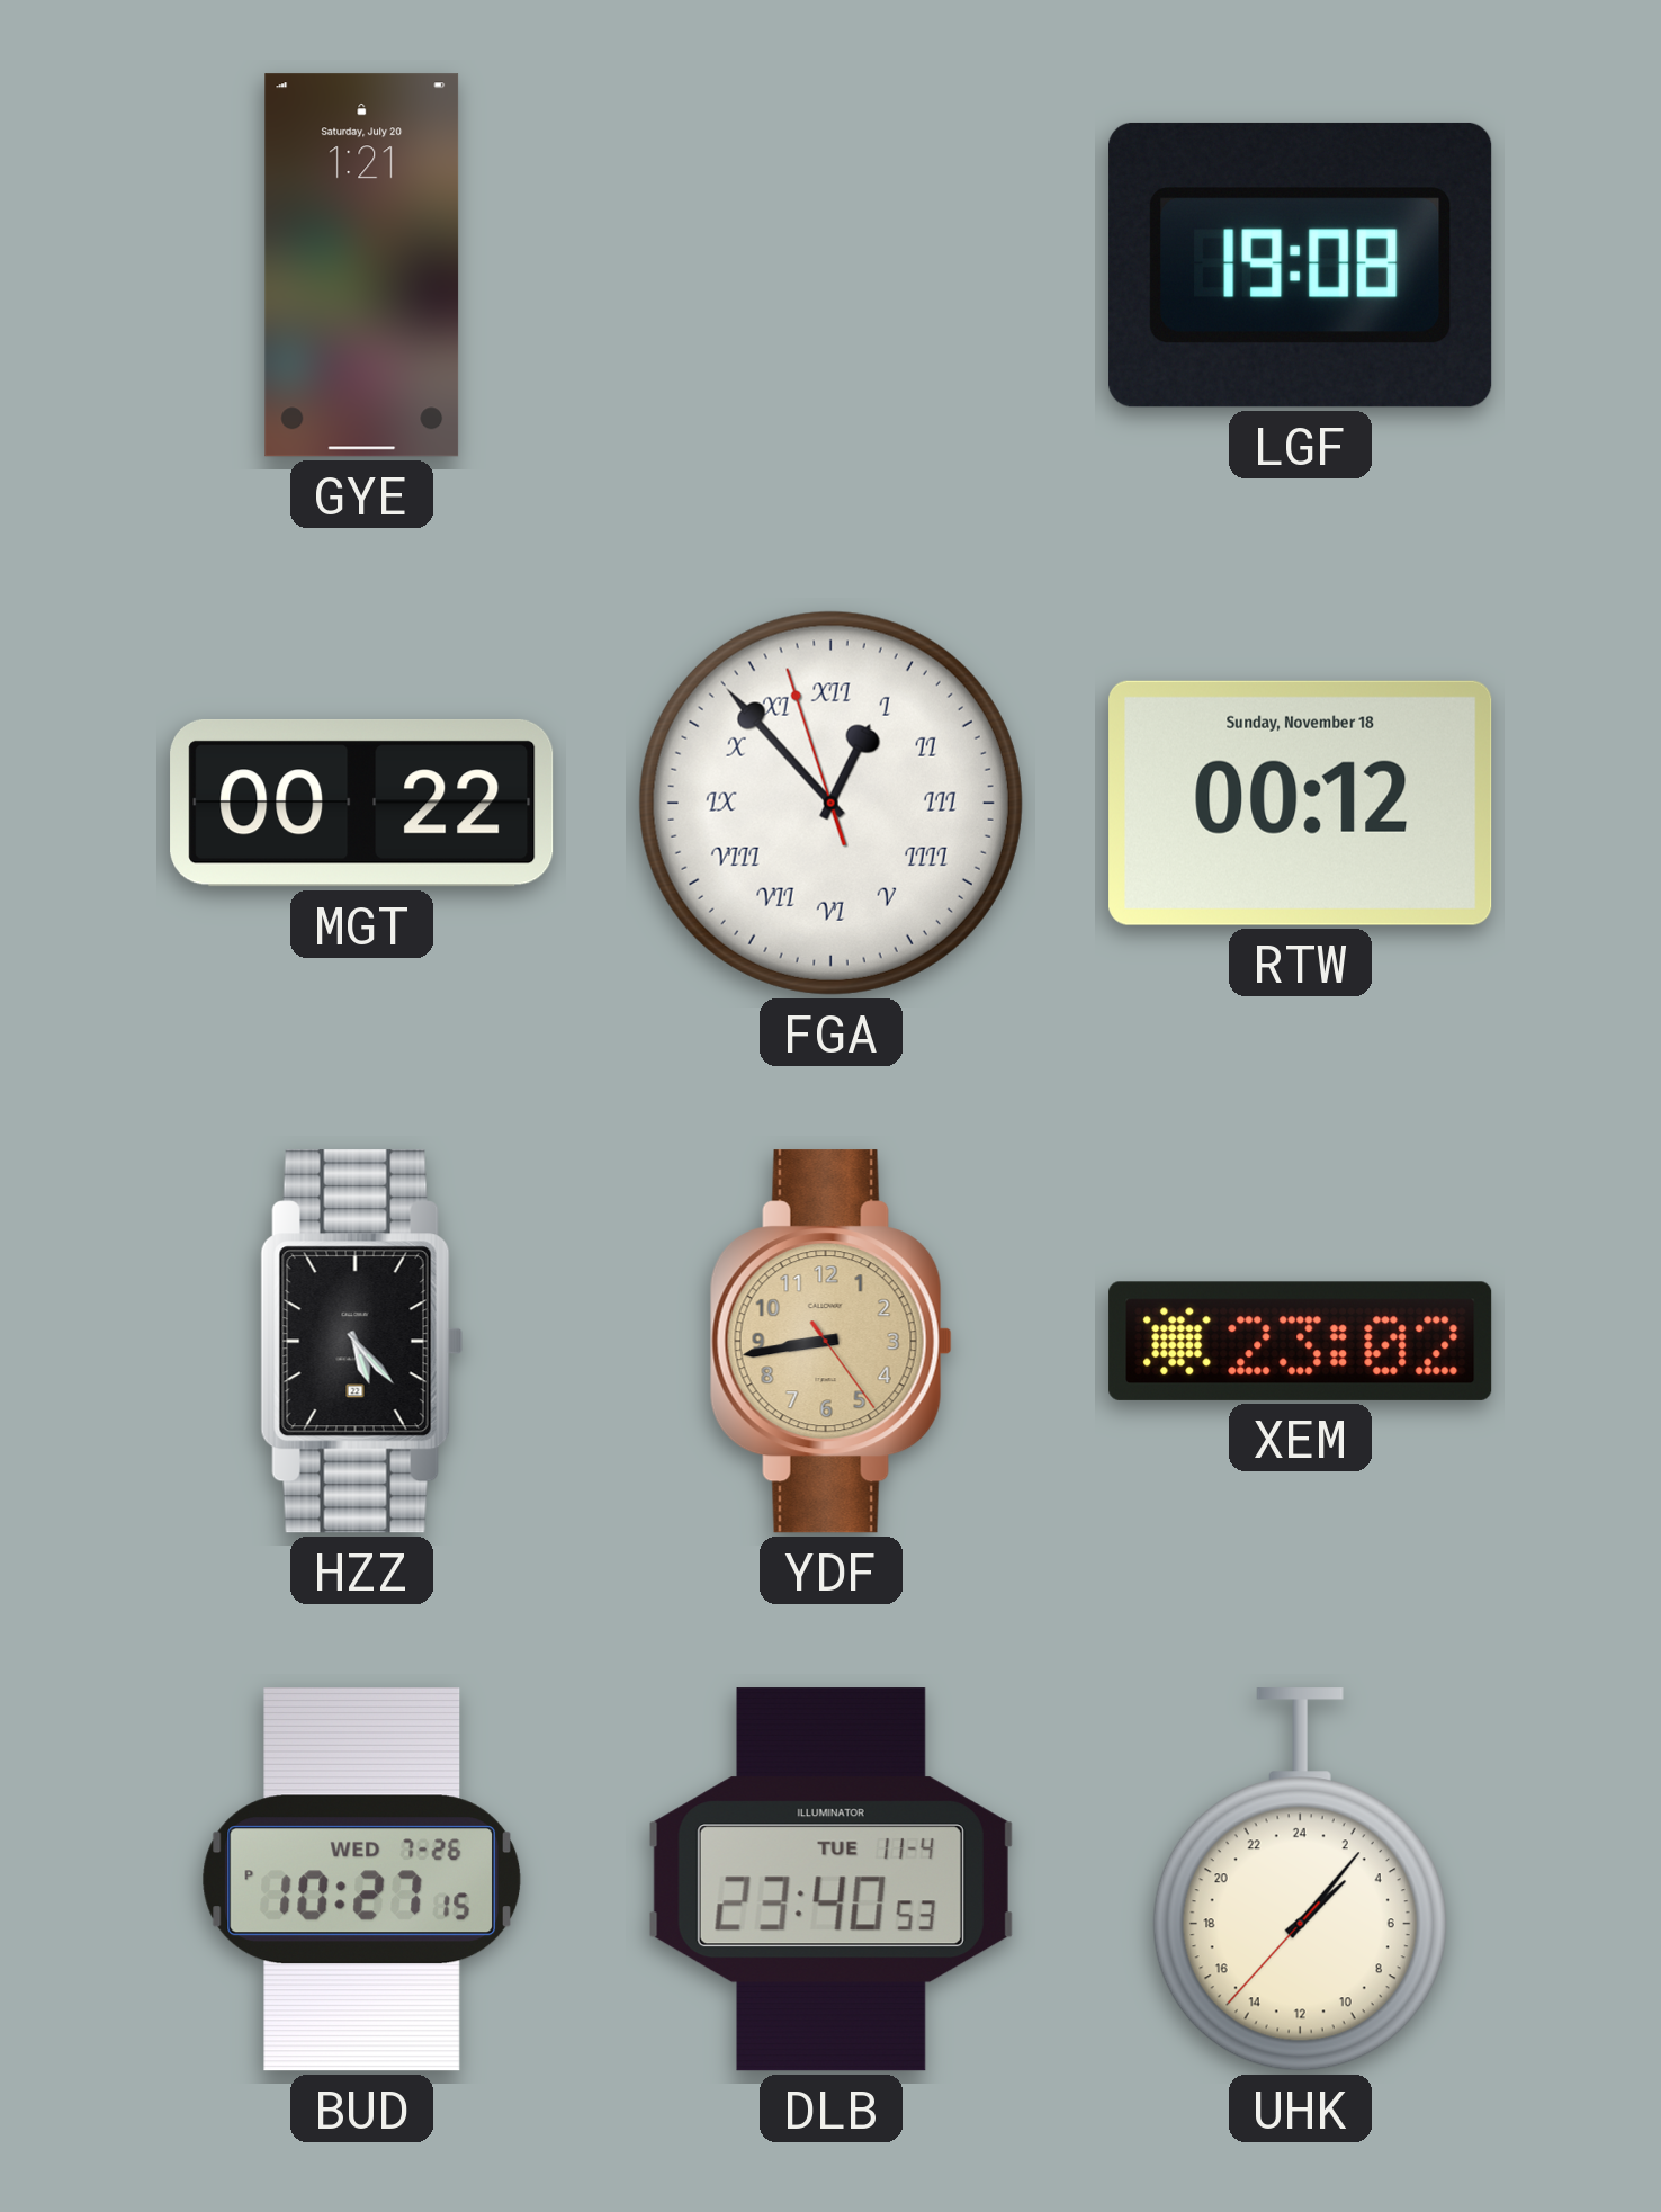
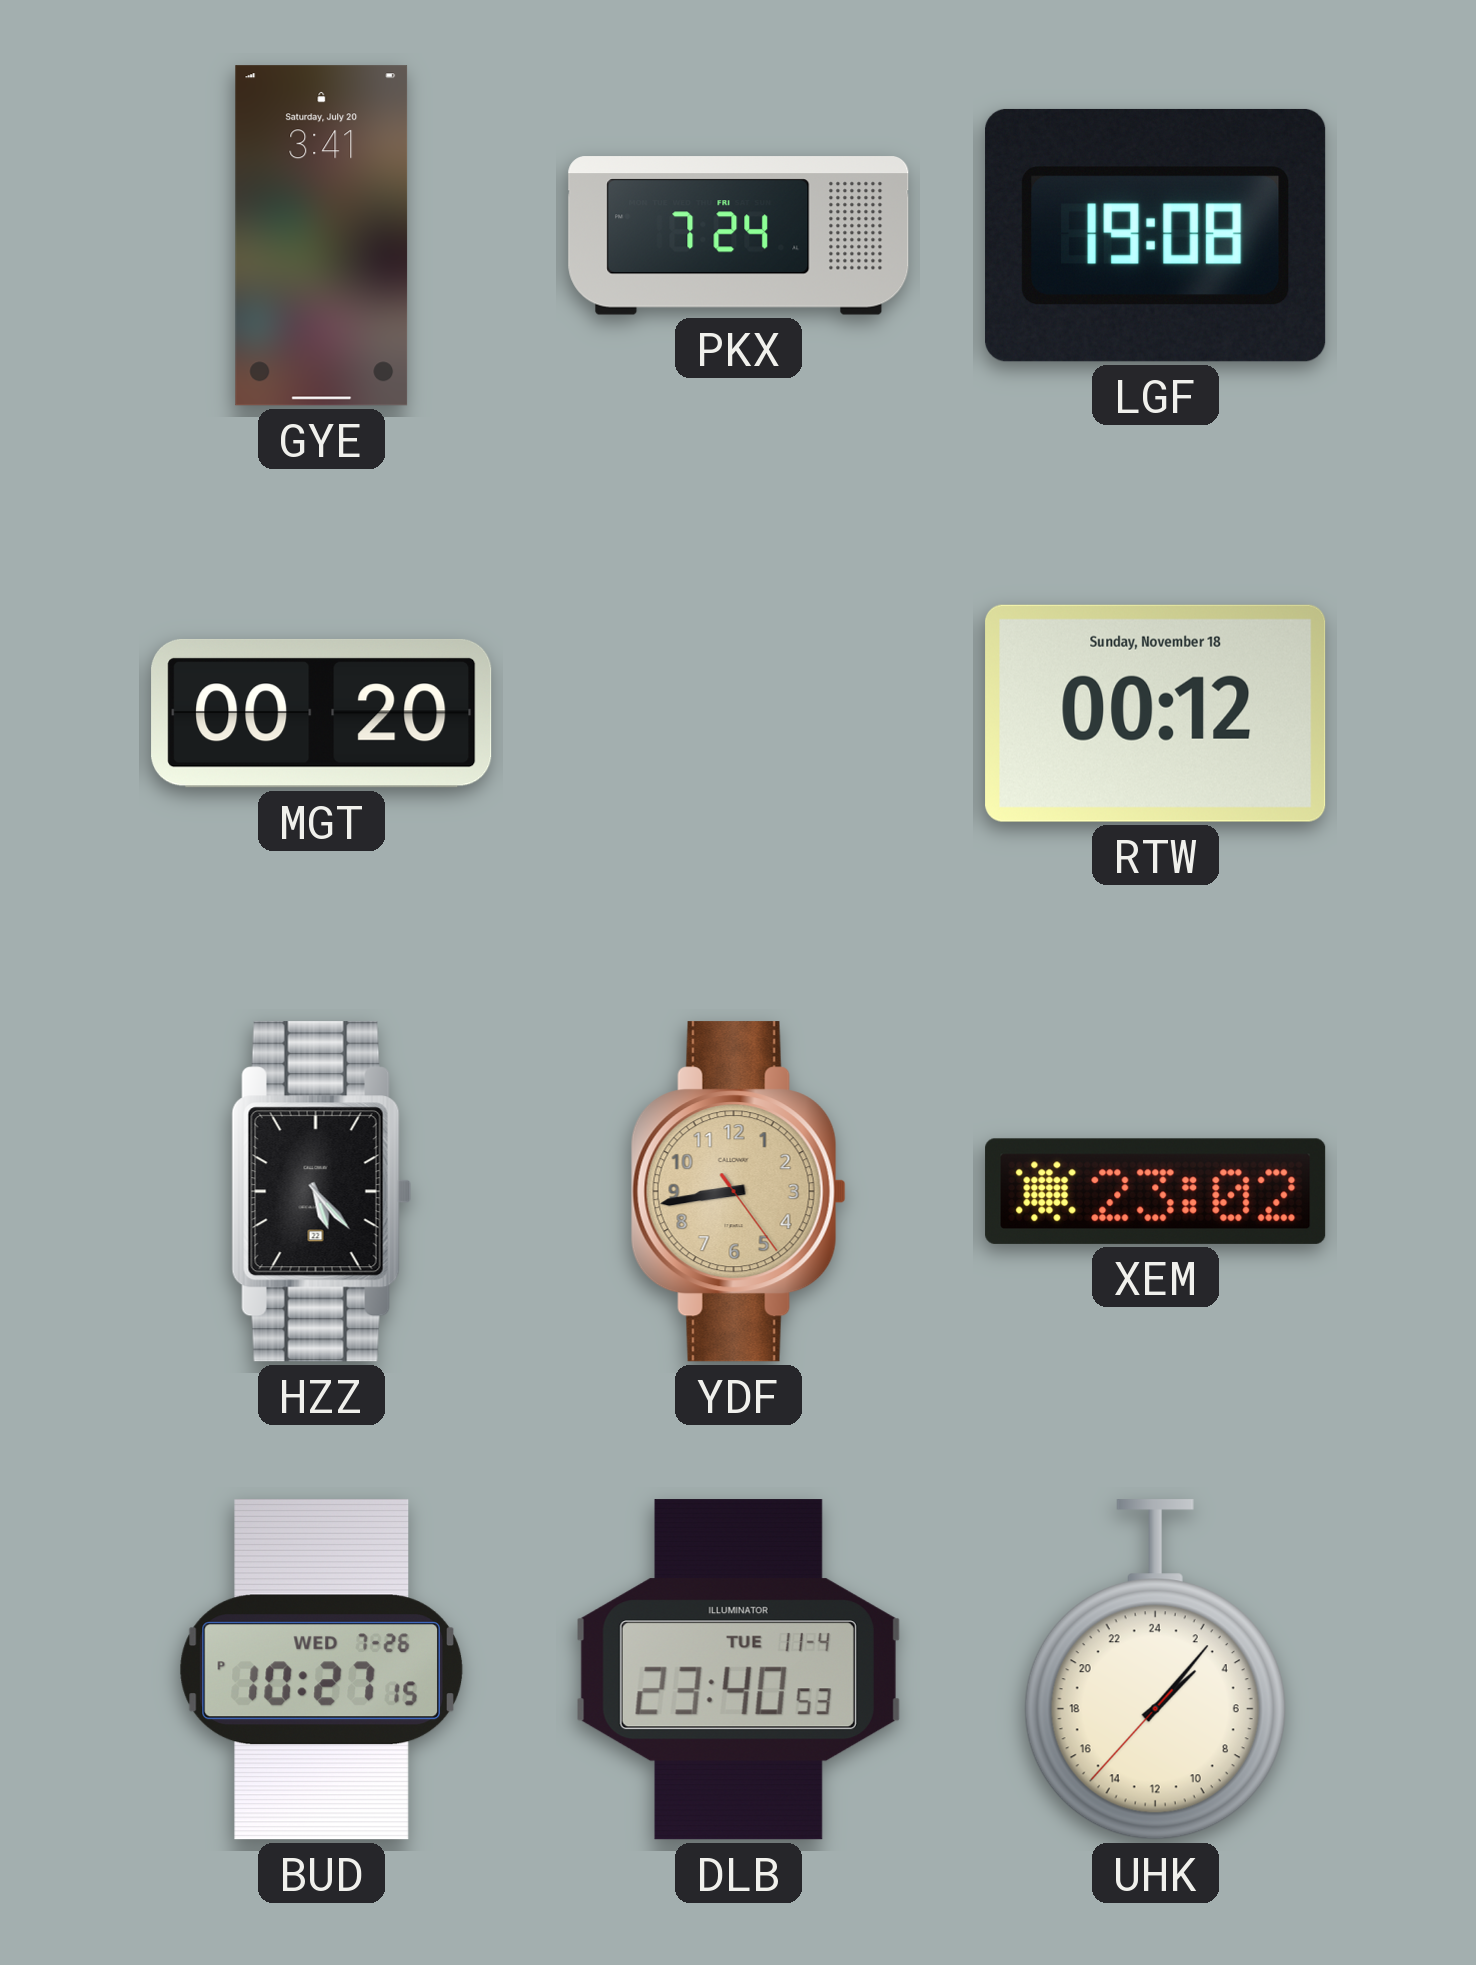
GYE: 1:21 -> 3:41 (322, 236)
PKX: none -> 7:24 (739, 236)
MGT: 00:22 -> 00:20 (322, 713)
FGA: 12:52 -> none (830, 803)
